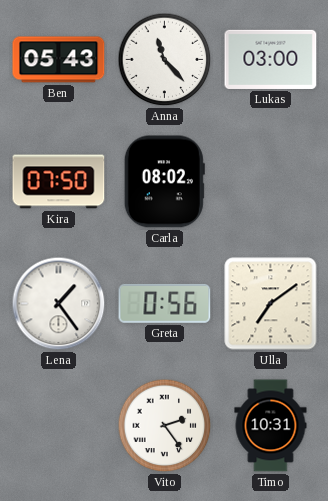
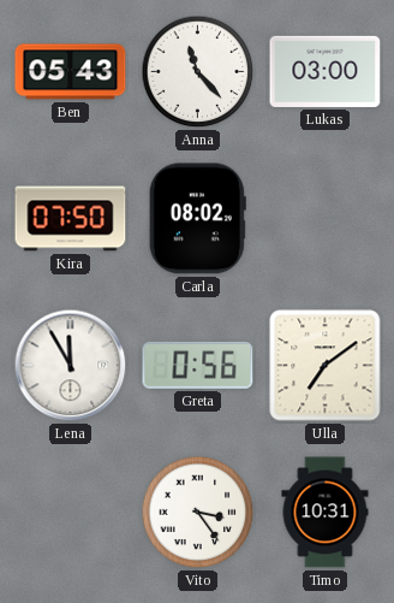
Lena: 1:24 -> 11:55 (71, 366)
Vito: 2:24 -> 3:24 (198, 513)
